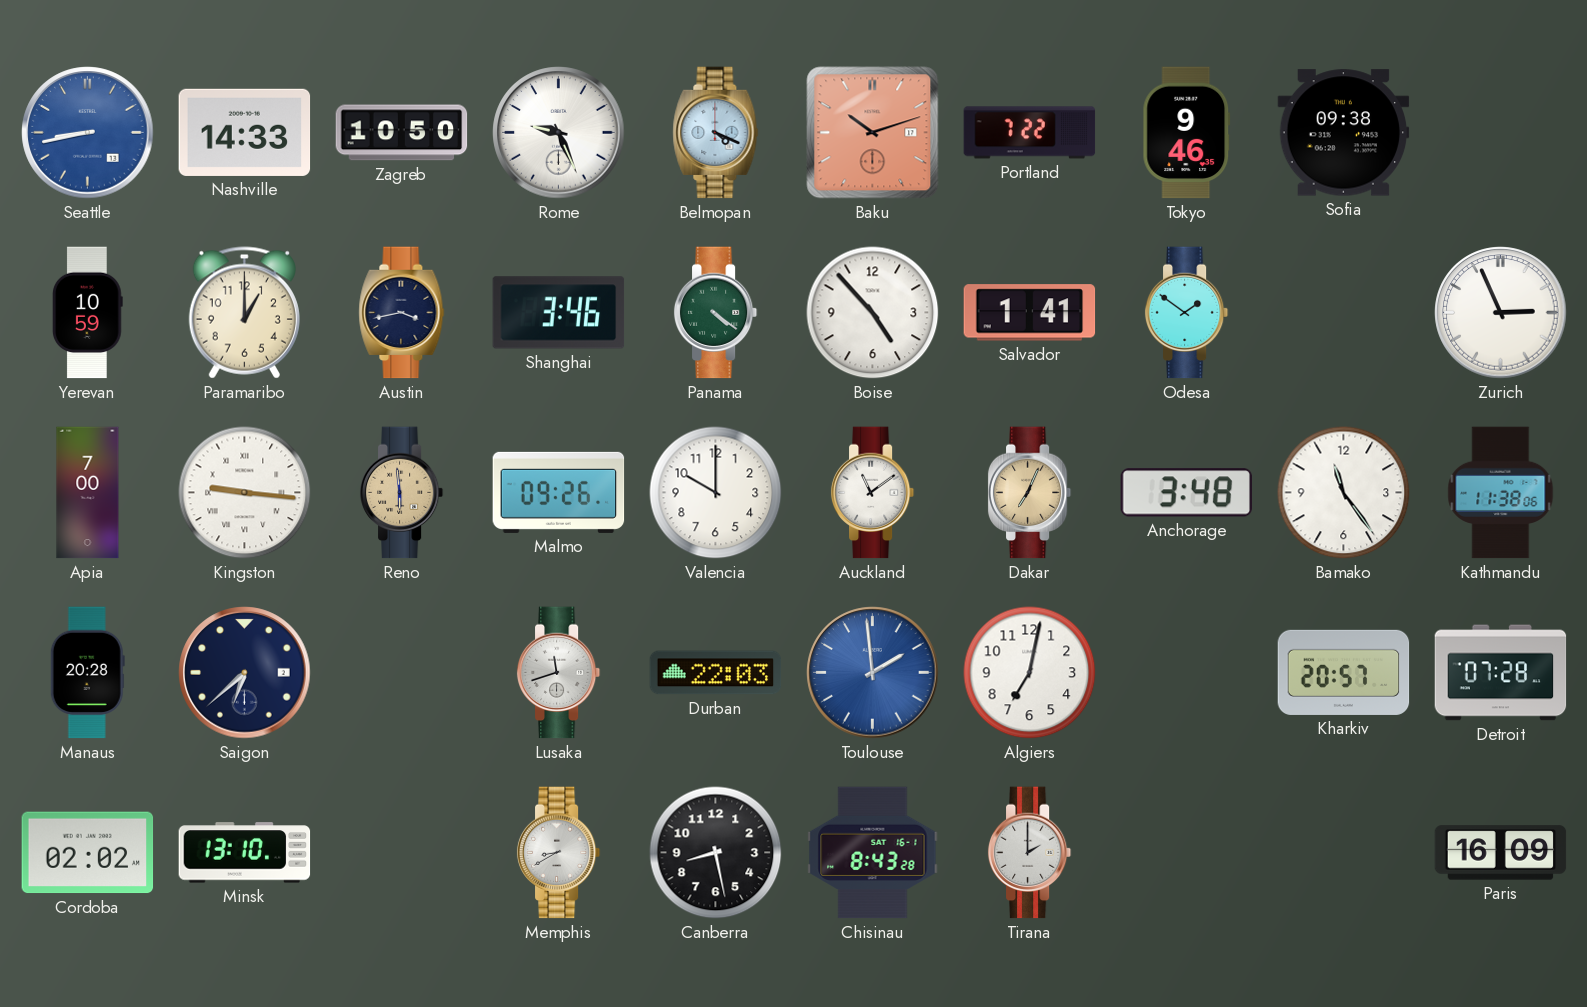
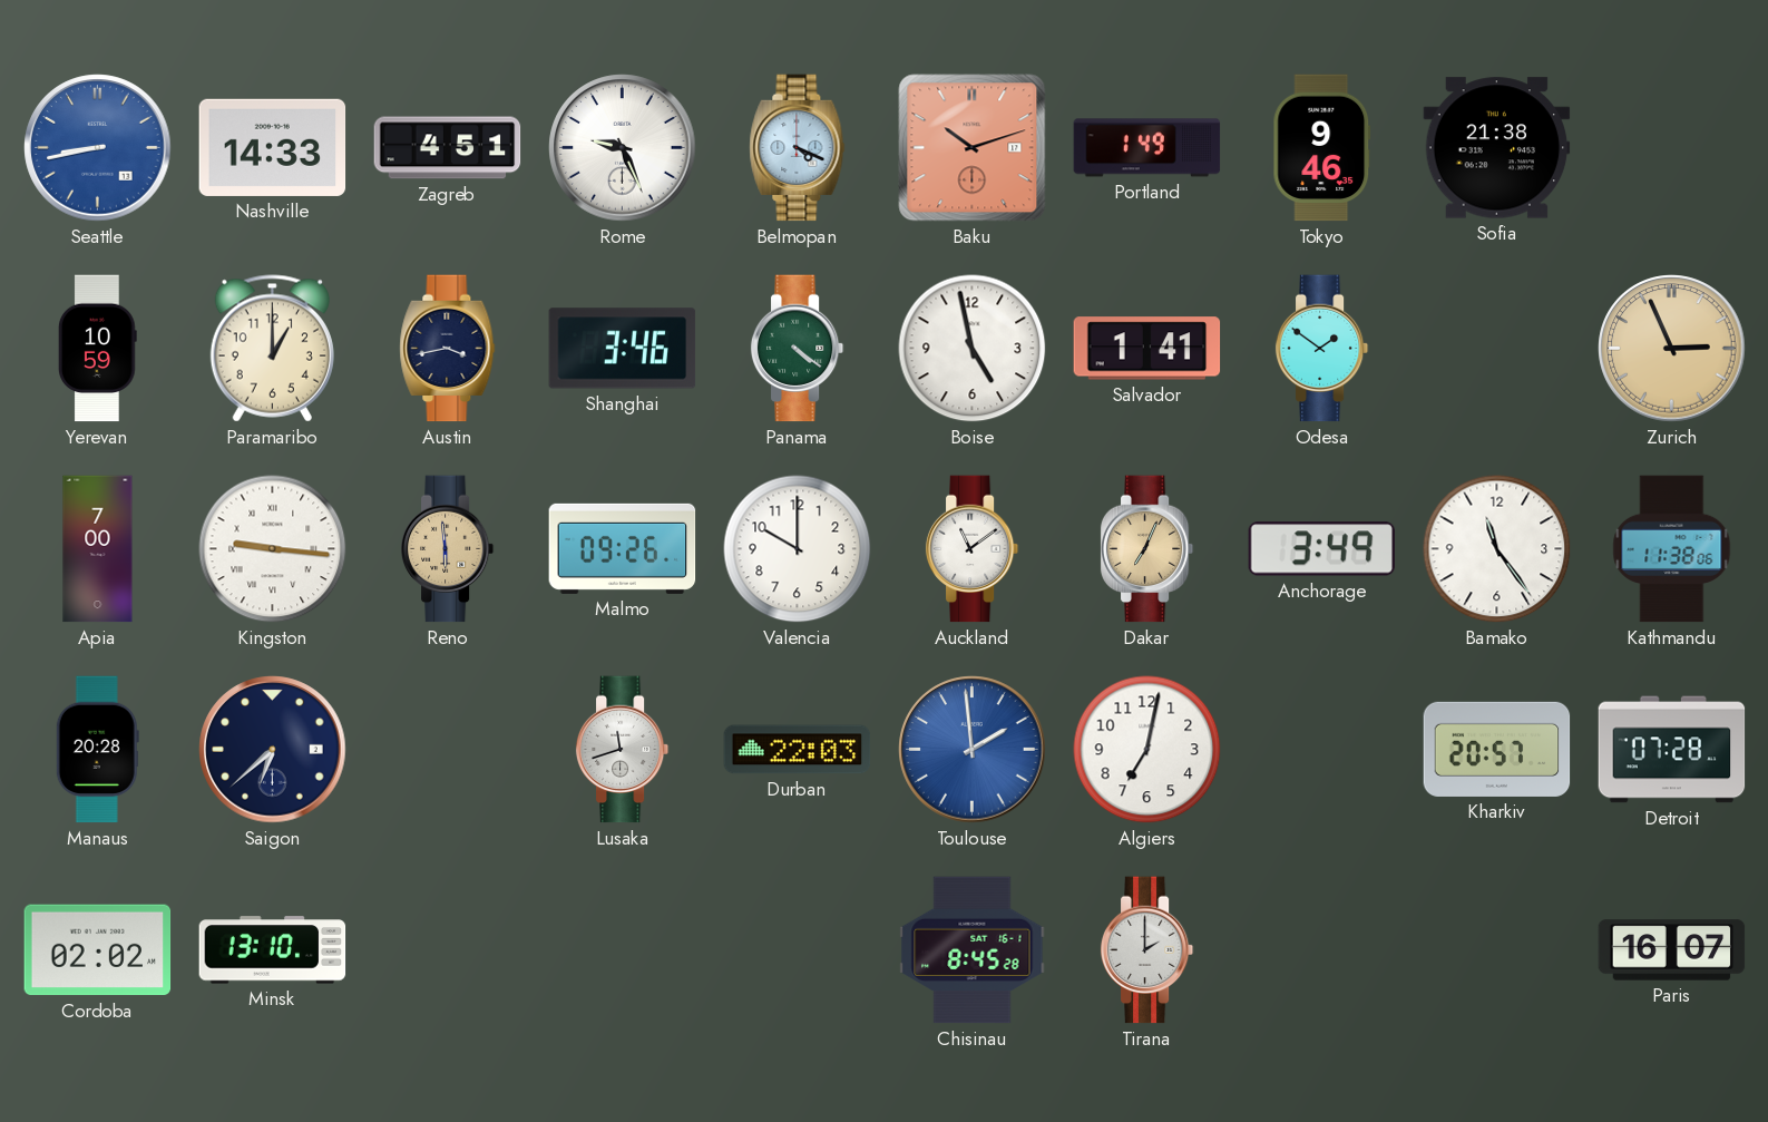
Zagreb: 10:50 -> 4:51 (448, 148)
Portland: 7:22 -> 1:49 (1147, 148)
Sofia: 09:38 -> 21:38 (1497, 148)
Boise: 4:53 -> 4:58 (973, 349)
Zurich dial: white -> champagne (1672, 349)
Anchorage: 3:48 -> 3:49 (1321, 549)
Memphis: 8:40 -> none (559, 853)
Canberra: 8:28 -> none (716, 853)
Chisinau: 8:43 -> 8:45 (973, 950)
Paris: 16:09 -> 16:07 (1672, 950)
